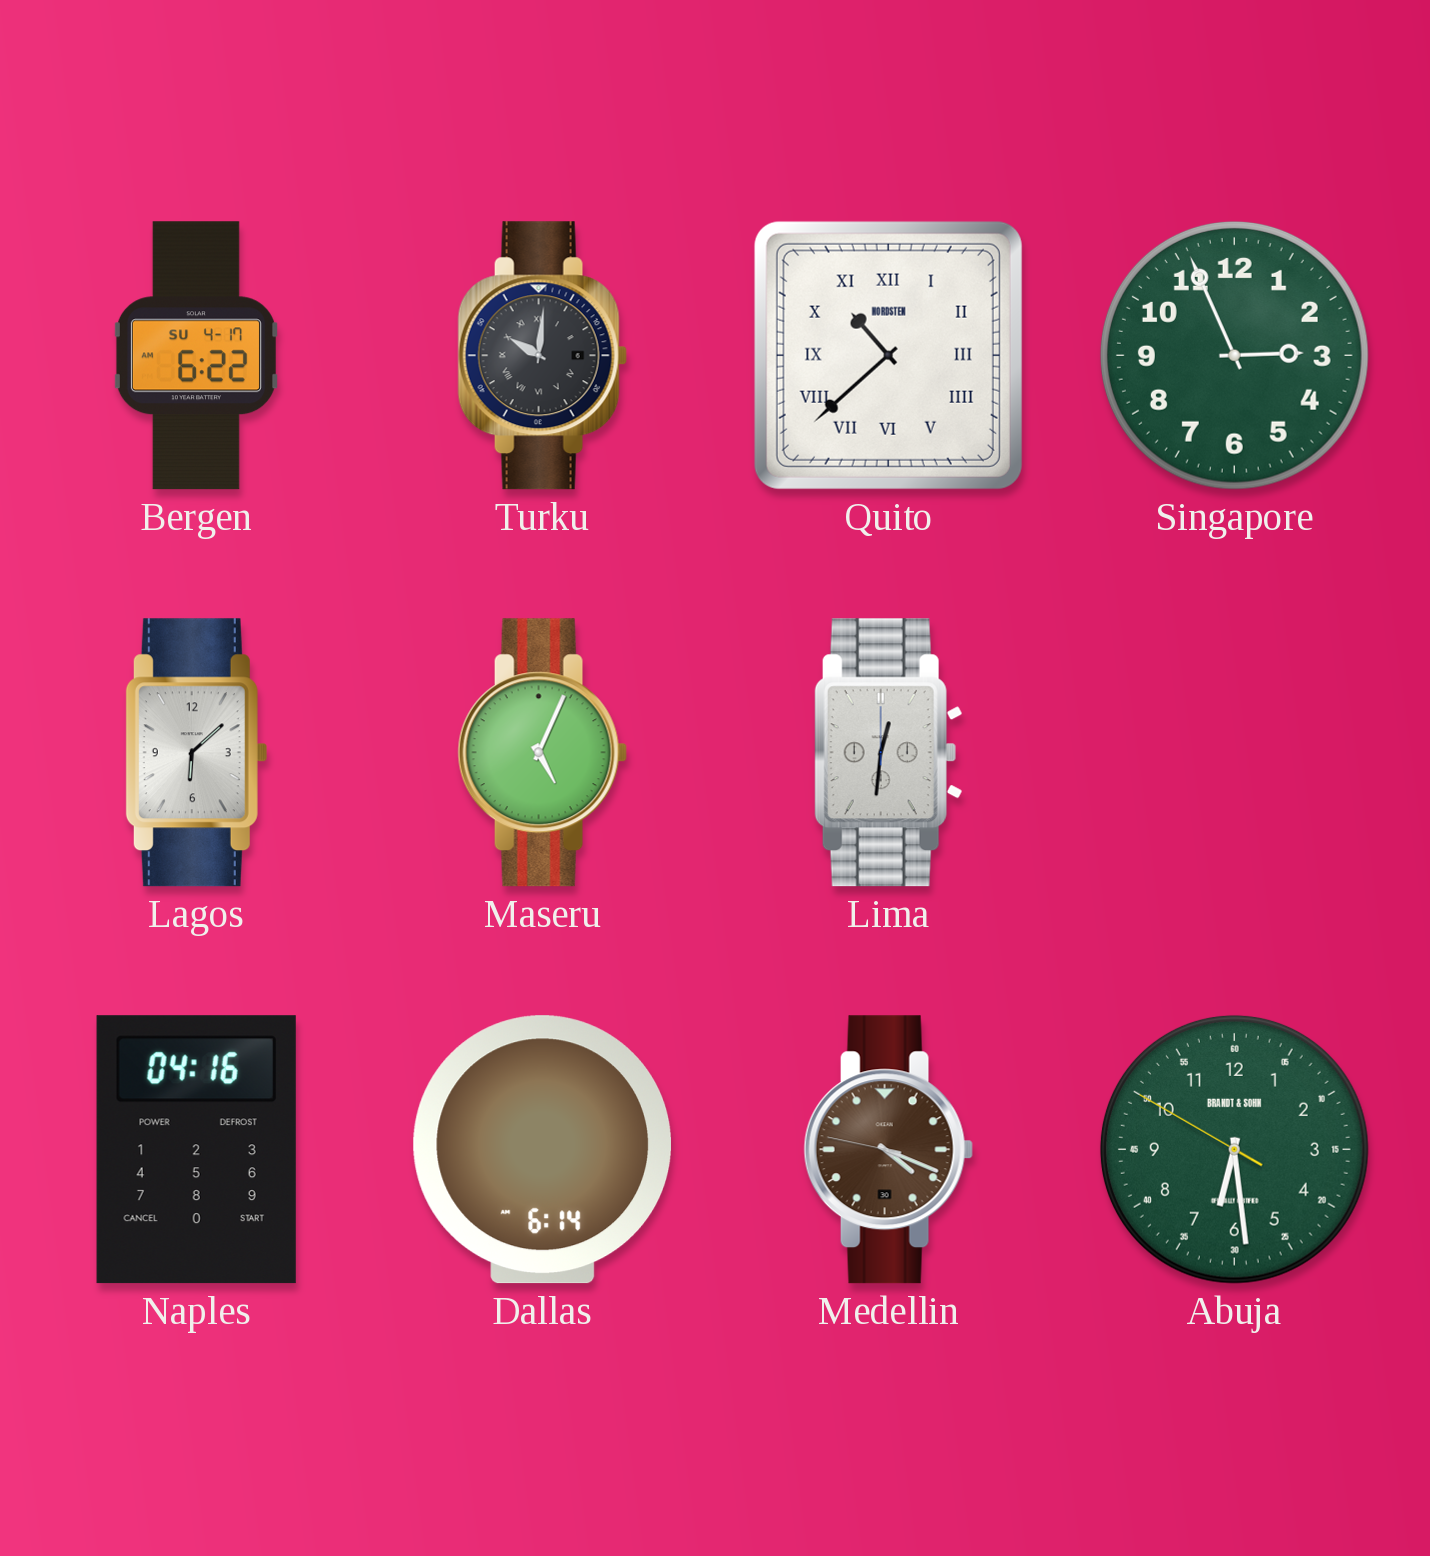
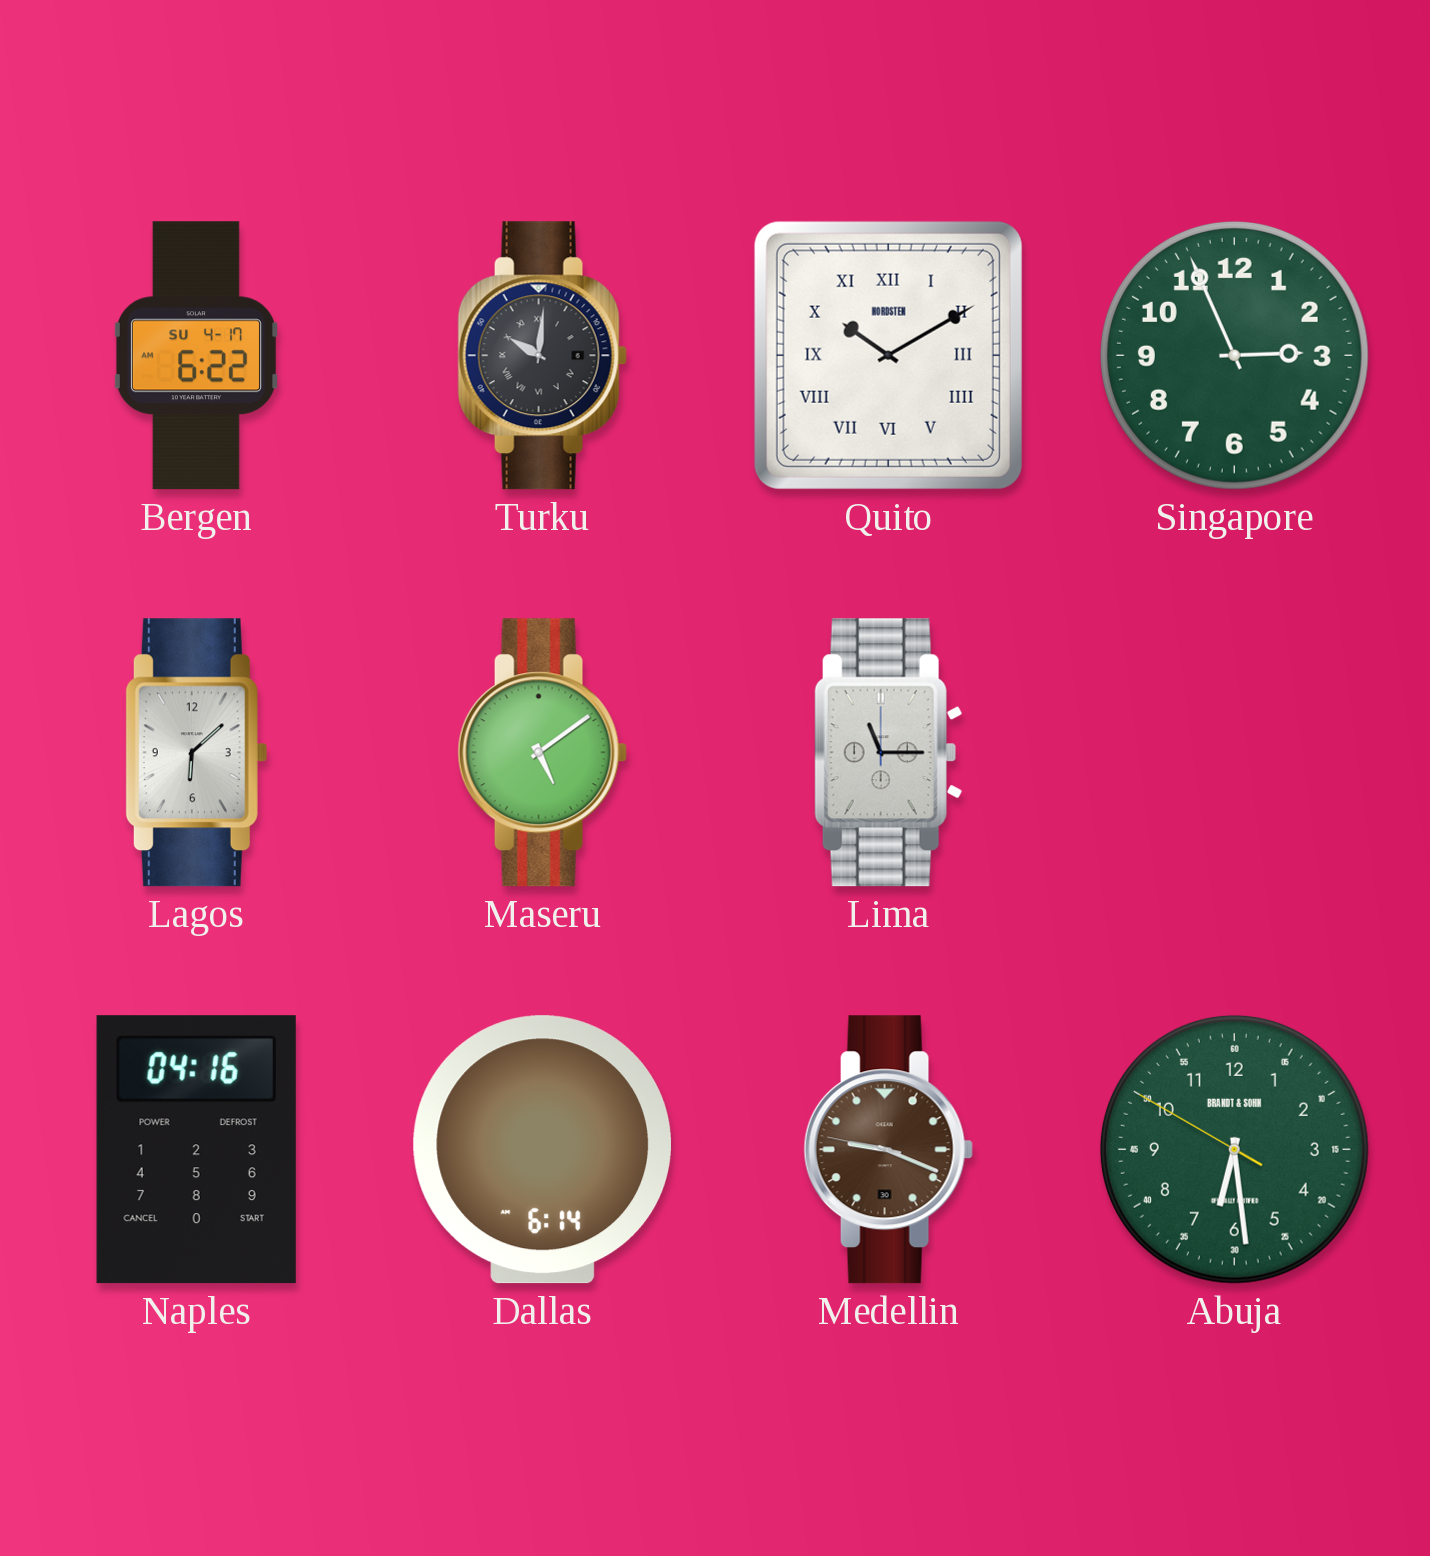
Quito: 10:38 -> 10:10 (888, 355)
Maseru: 5:04 -> 5:09 (542, 753)
Lima: 12:31 -> 11:15 (889, 753)
Medellin: 4:18 -> 9:18 (888, 1150)
